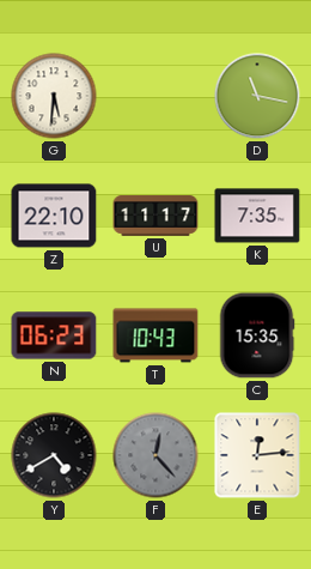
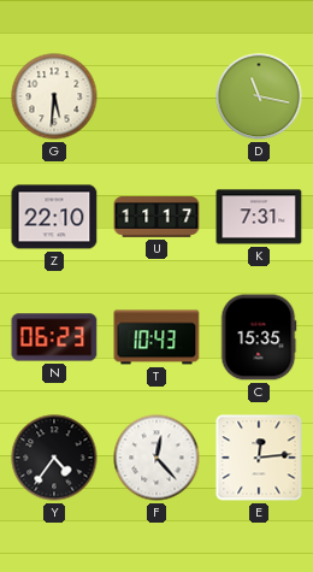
K: 7:35 -> 7:31 (259, 217)
Y: 4:40 -> 4:36 (54, 458)
F dial: grey -> white (156, 458)
